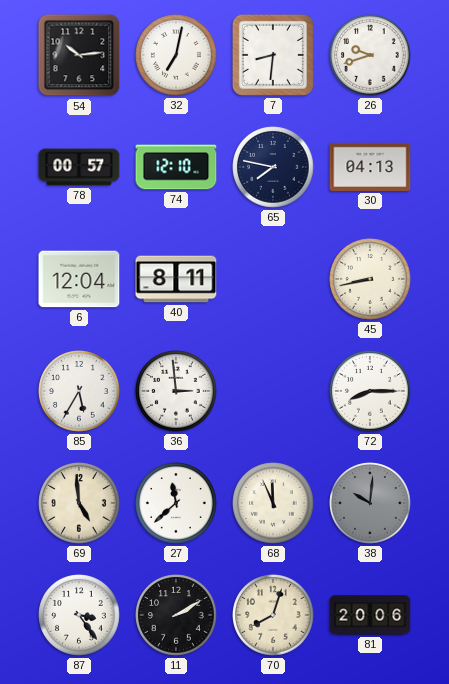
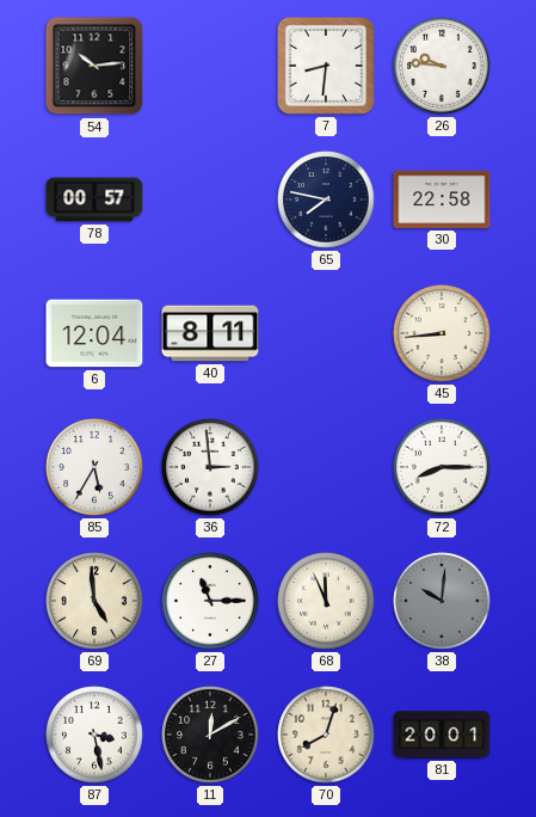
32: 7:02 -> none (176, 55)
26: 9:42 -> 9:46 (442, 66)
74: 12:10 -> none (176, 167)
30: 04:13 -> 22:58 (442, 199)
45: 8:43 -> 8:44 (442, 333)
27: 11:38 -> 11:15 (210, 601)
87: 3:24 -> 3:28 (94, 735)
11: 2:10 -> 12:10 (210, 735)
81: 20:06 -> 20:01 (442, 735)
